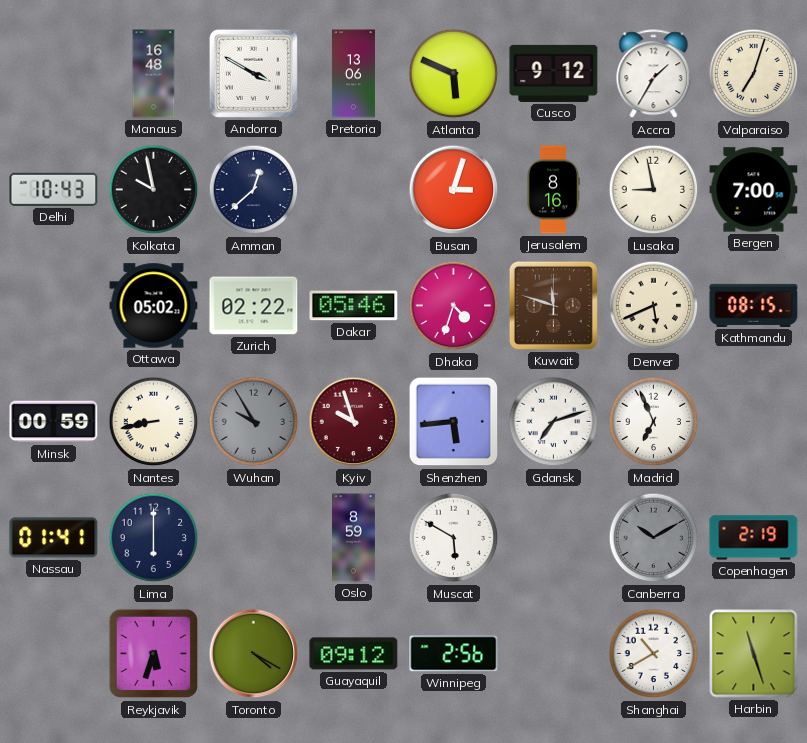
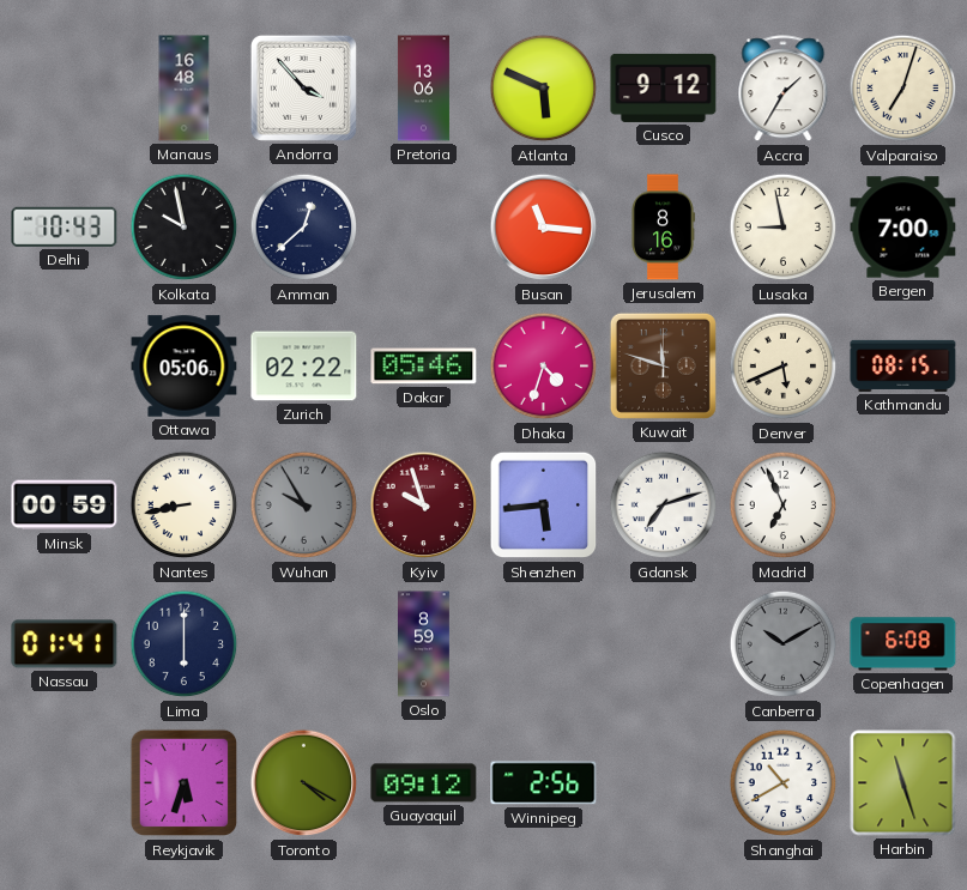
Andorra: 3:50 -> 3:53 (303, 87)
Busan: 3:03 -> 11:16 (544, 228)
Ottawa: 05:02 -> 05:06 (185, 367)
Muscat: 5:50 -> none (454, 538)
Copenhagen: 2:19 -> 6:08 (903, 644)
